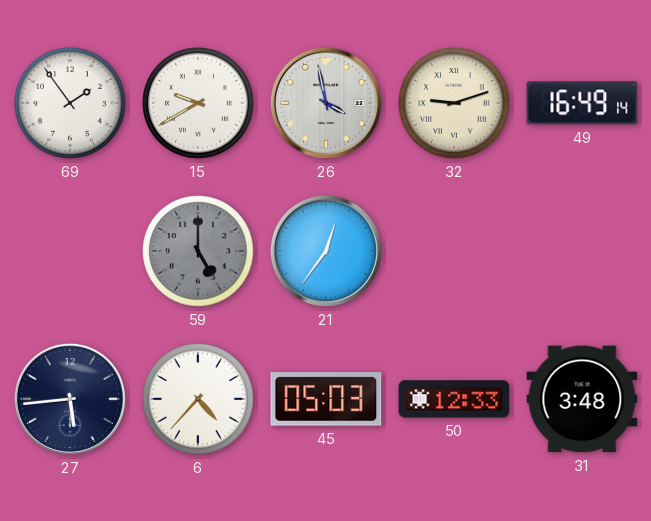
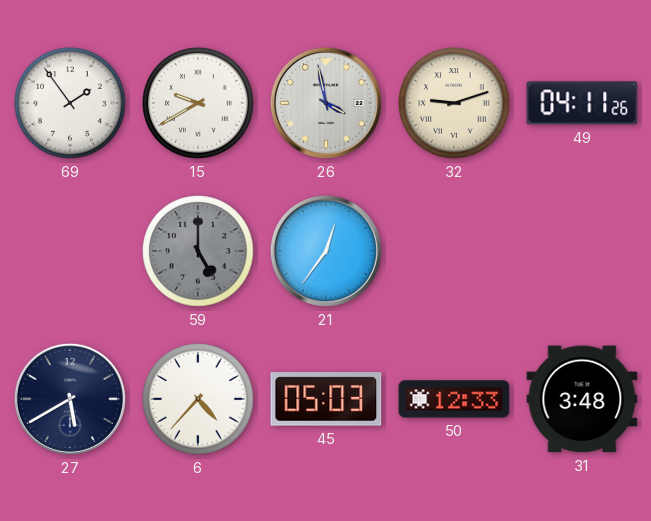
49: 16:49 -> 04:11 (582, 103)
27: 5:44 -> 5:40 (70, 399)
